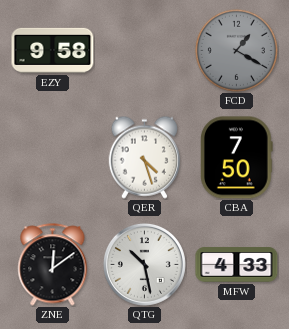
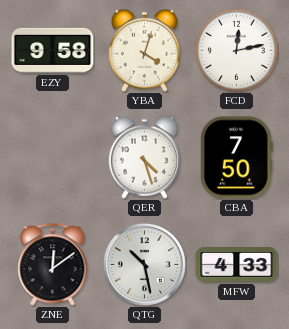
YBA: none -> 4:03 (144, 50)
FCD: 1:20 -> 12:13 (236, 50)
FCD dial: grey -> white (236, 50)
